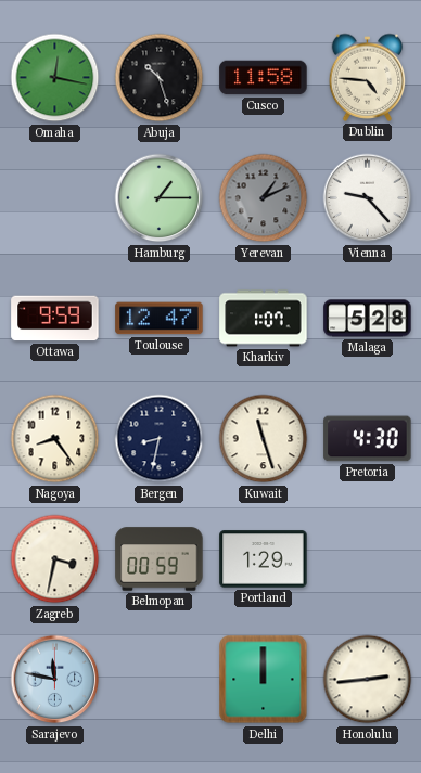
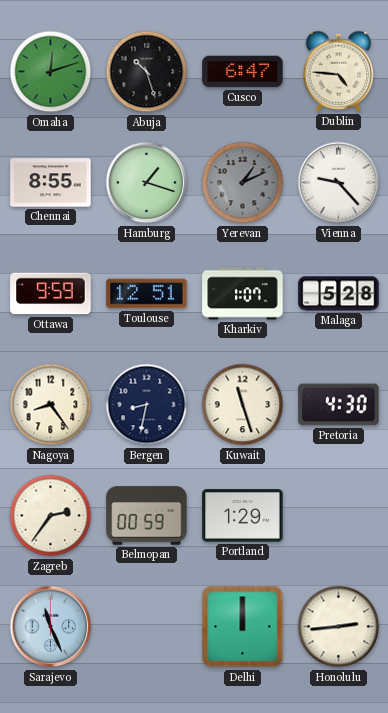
Omaha: 12:17 -> 12:12 (51, 72)
Cusco: 11:58 -> 6:47 (243, 72)
Chennai: none -> 8:55 (51, 183)
Hamburg: 1:15 -> 1:18 (147, 183)
Toulouse: 12:47 -> 12:51 (147, 294)
Zagreb: 3:32 -> 2:36 (51, 516)
Sarajevo: 11:47 -> 11:26 (51, 627)
